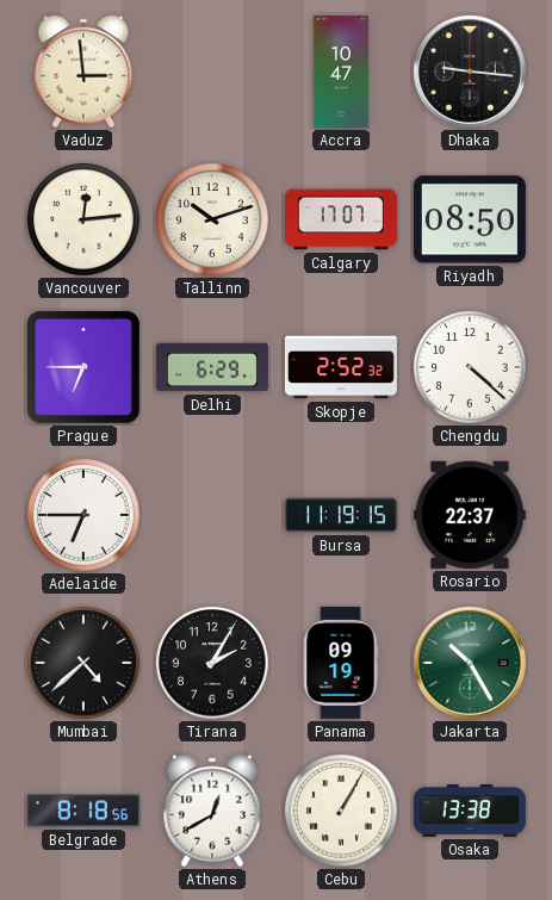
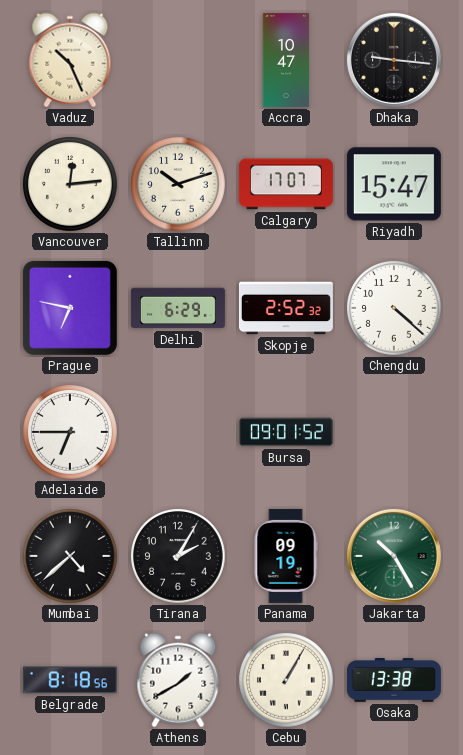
Vaduz: 2:59 -> 10:26 (70, 60)
Riyadh: 08:50 -> 15:47 (394, 184)
Prague: 6:45 -> 6:47 (70, 308)
Bursa: 11:19 -> 09:01 (286, 432)
Rosario: 22:37 -> none (470, 515)
Athens: 12:40 -> 1:40 (178, 680)
